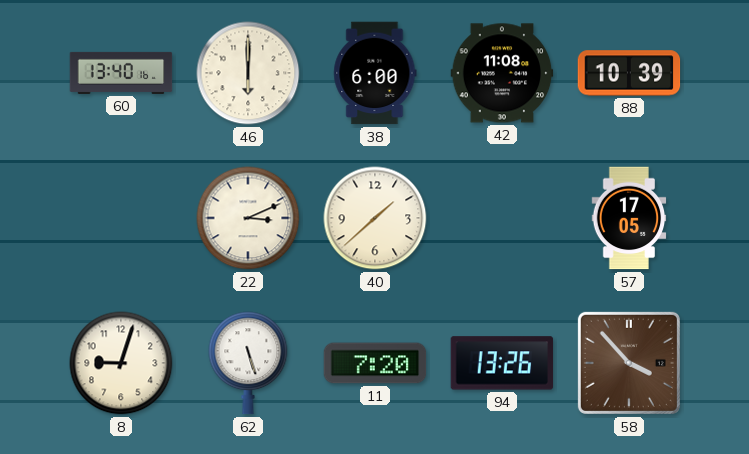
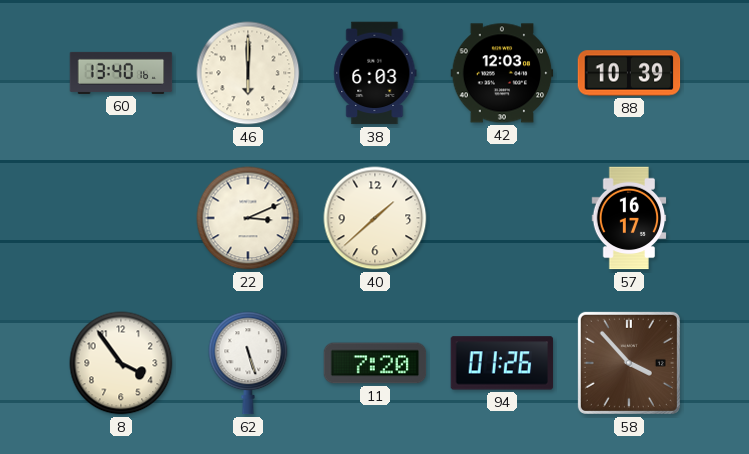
38: 6:00 -> 6:03 (375, 73)
42: 11:08 -> 12:03 (502, 73)
57: 17:05 -> 16:17 (629, 218)
8: 9:03 -> 3:54 (121, 363)
94: 13:26 -> 01:26 (502, 363)
